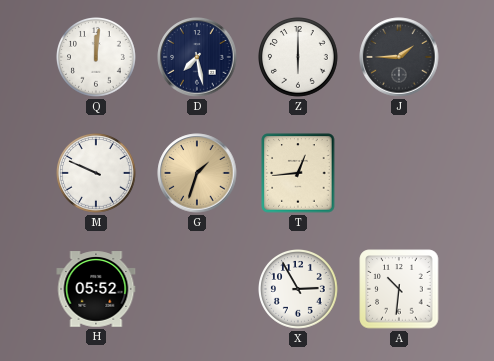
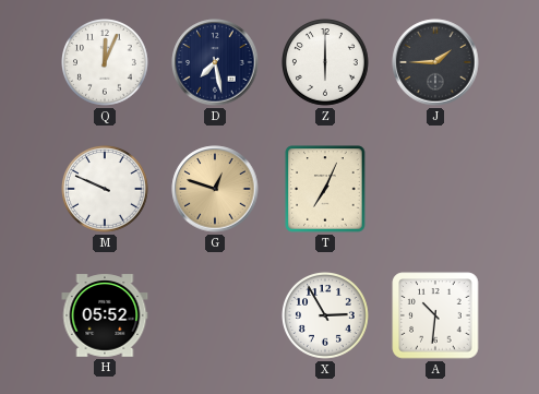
Q: 12:01 -> 12:04 (106, 63)
G: 1:33 -> 12:48 (215, 189)
T: 12:44 -> 7:04 (325, 189)
